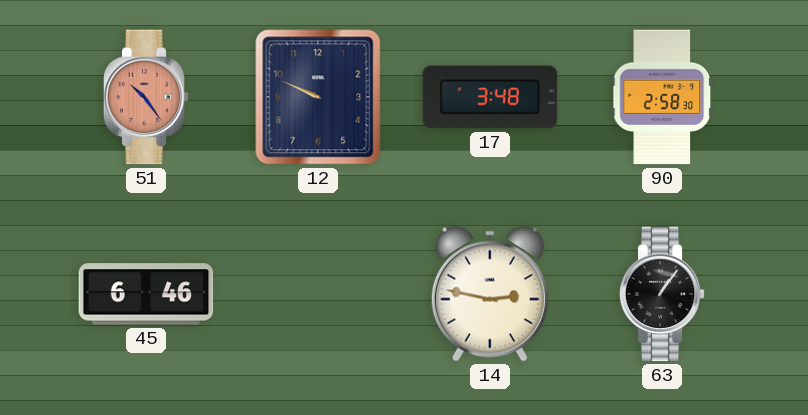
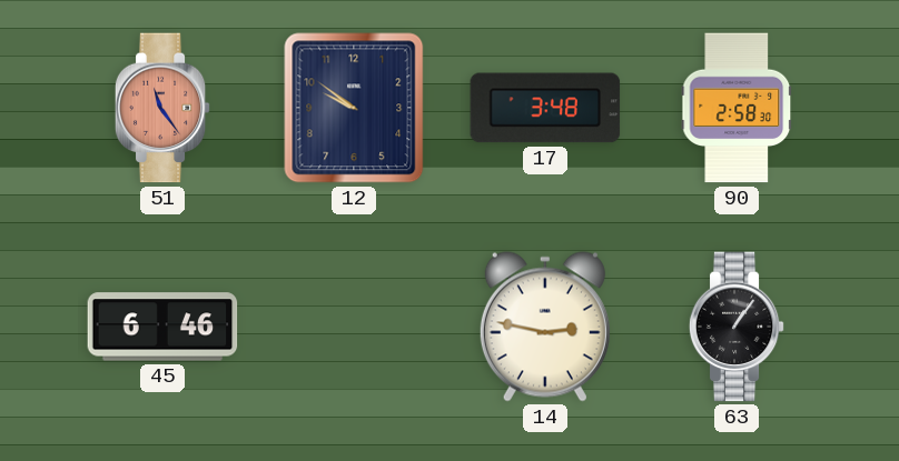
51: 10:24 -> 11:24 (162, 108)
12: 9:49 -> 9:51 (354, 108)
